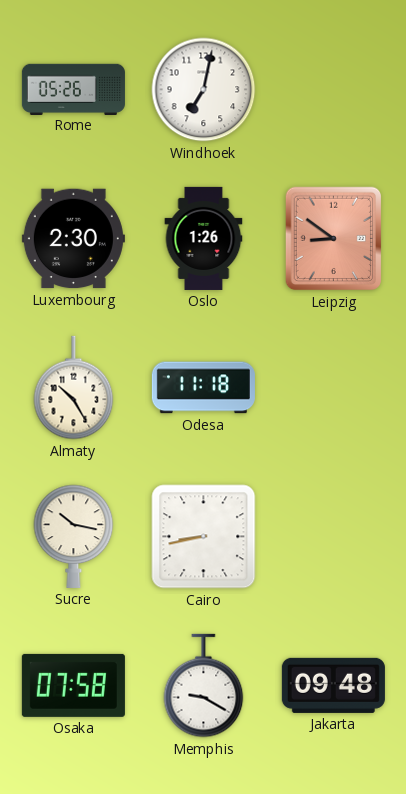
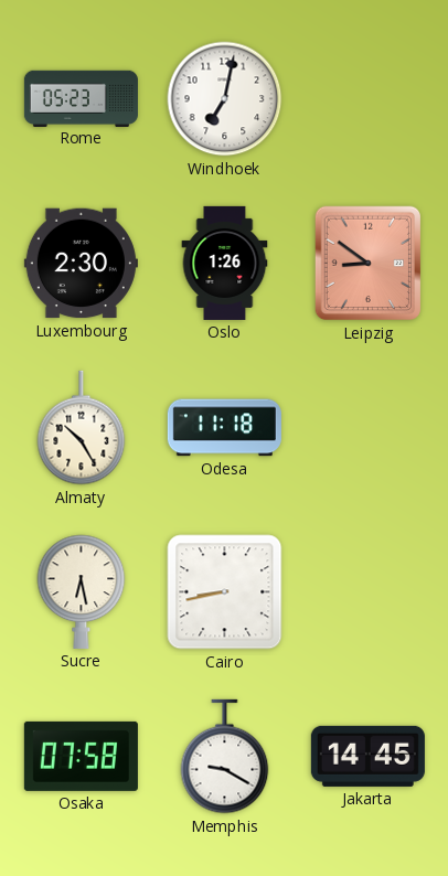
Rome: 05:26 -> 05:23 (81, 98)
Sucre: 10:17 -> 6:28 (82, 591)
Jakarta: 09:48 -> 14:45 (367, 756)
